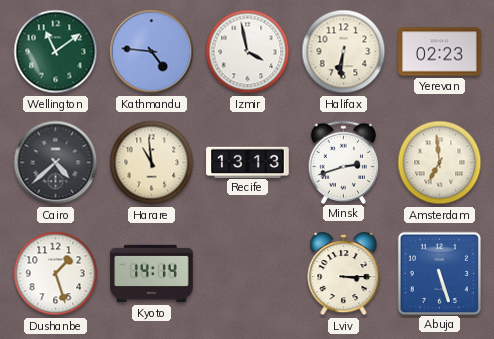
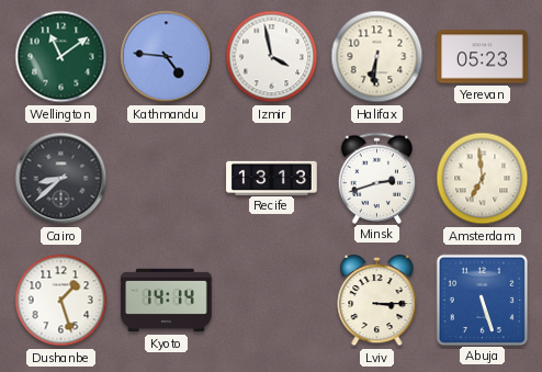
Yerevan: 02:23 -> 05:23 (483, 57)
Cairo: 4:38 -> 8:38 (61, 179)
Harare: 10:59 -> none (152, 163)
